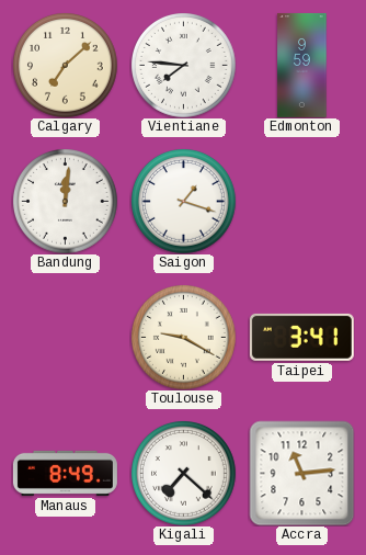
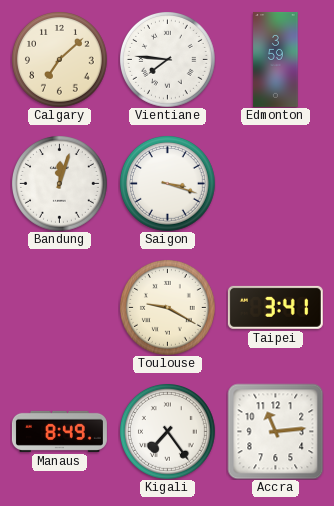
Edmonton: 9:59 -> 3:59 (276, 59)
Bandung: 12:01 -> 12:03 (60, 184)
Saigon: 1:18 -> 3:18 (168, 184)
Kigali: 7:22 -> 7:24 (168, 432)
